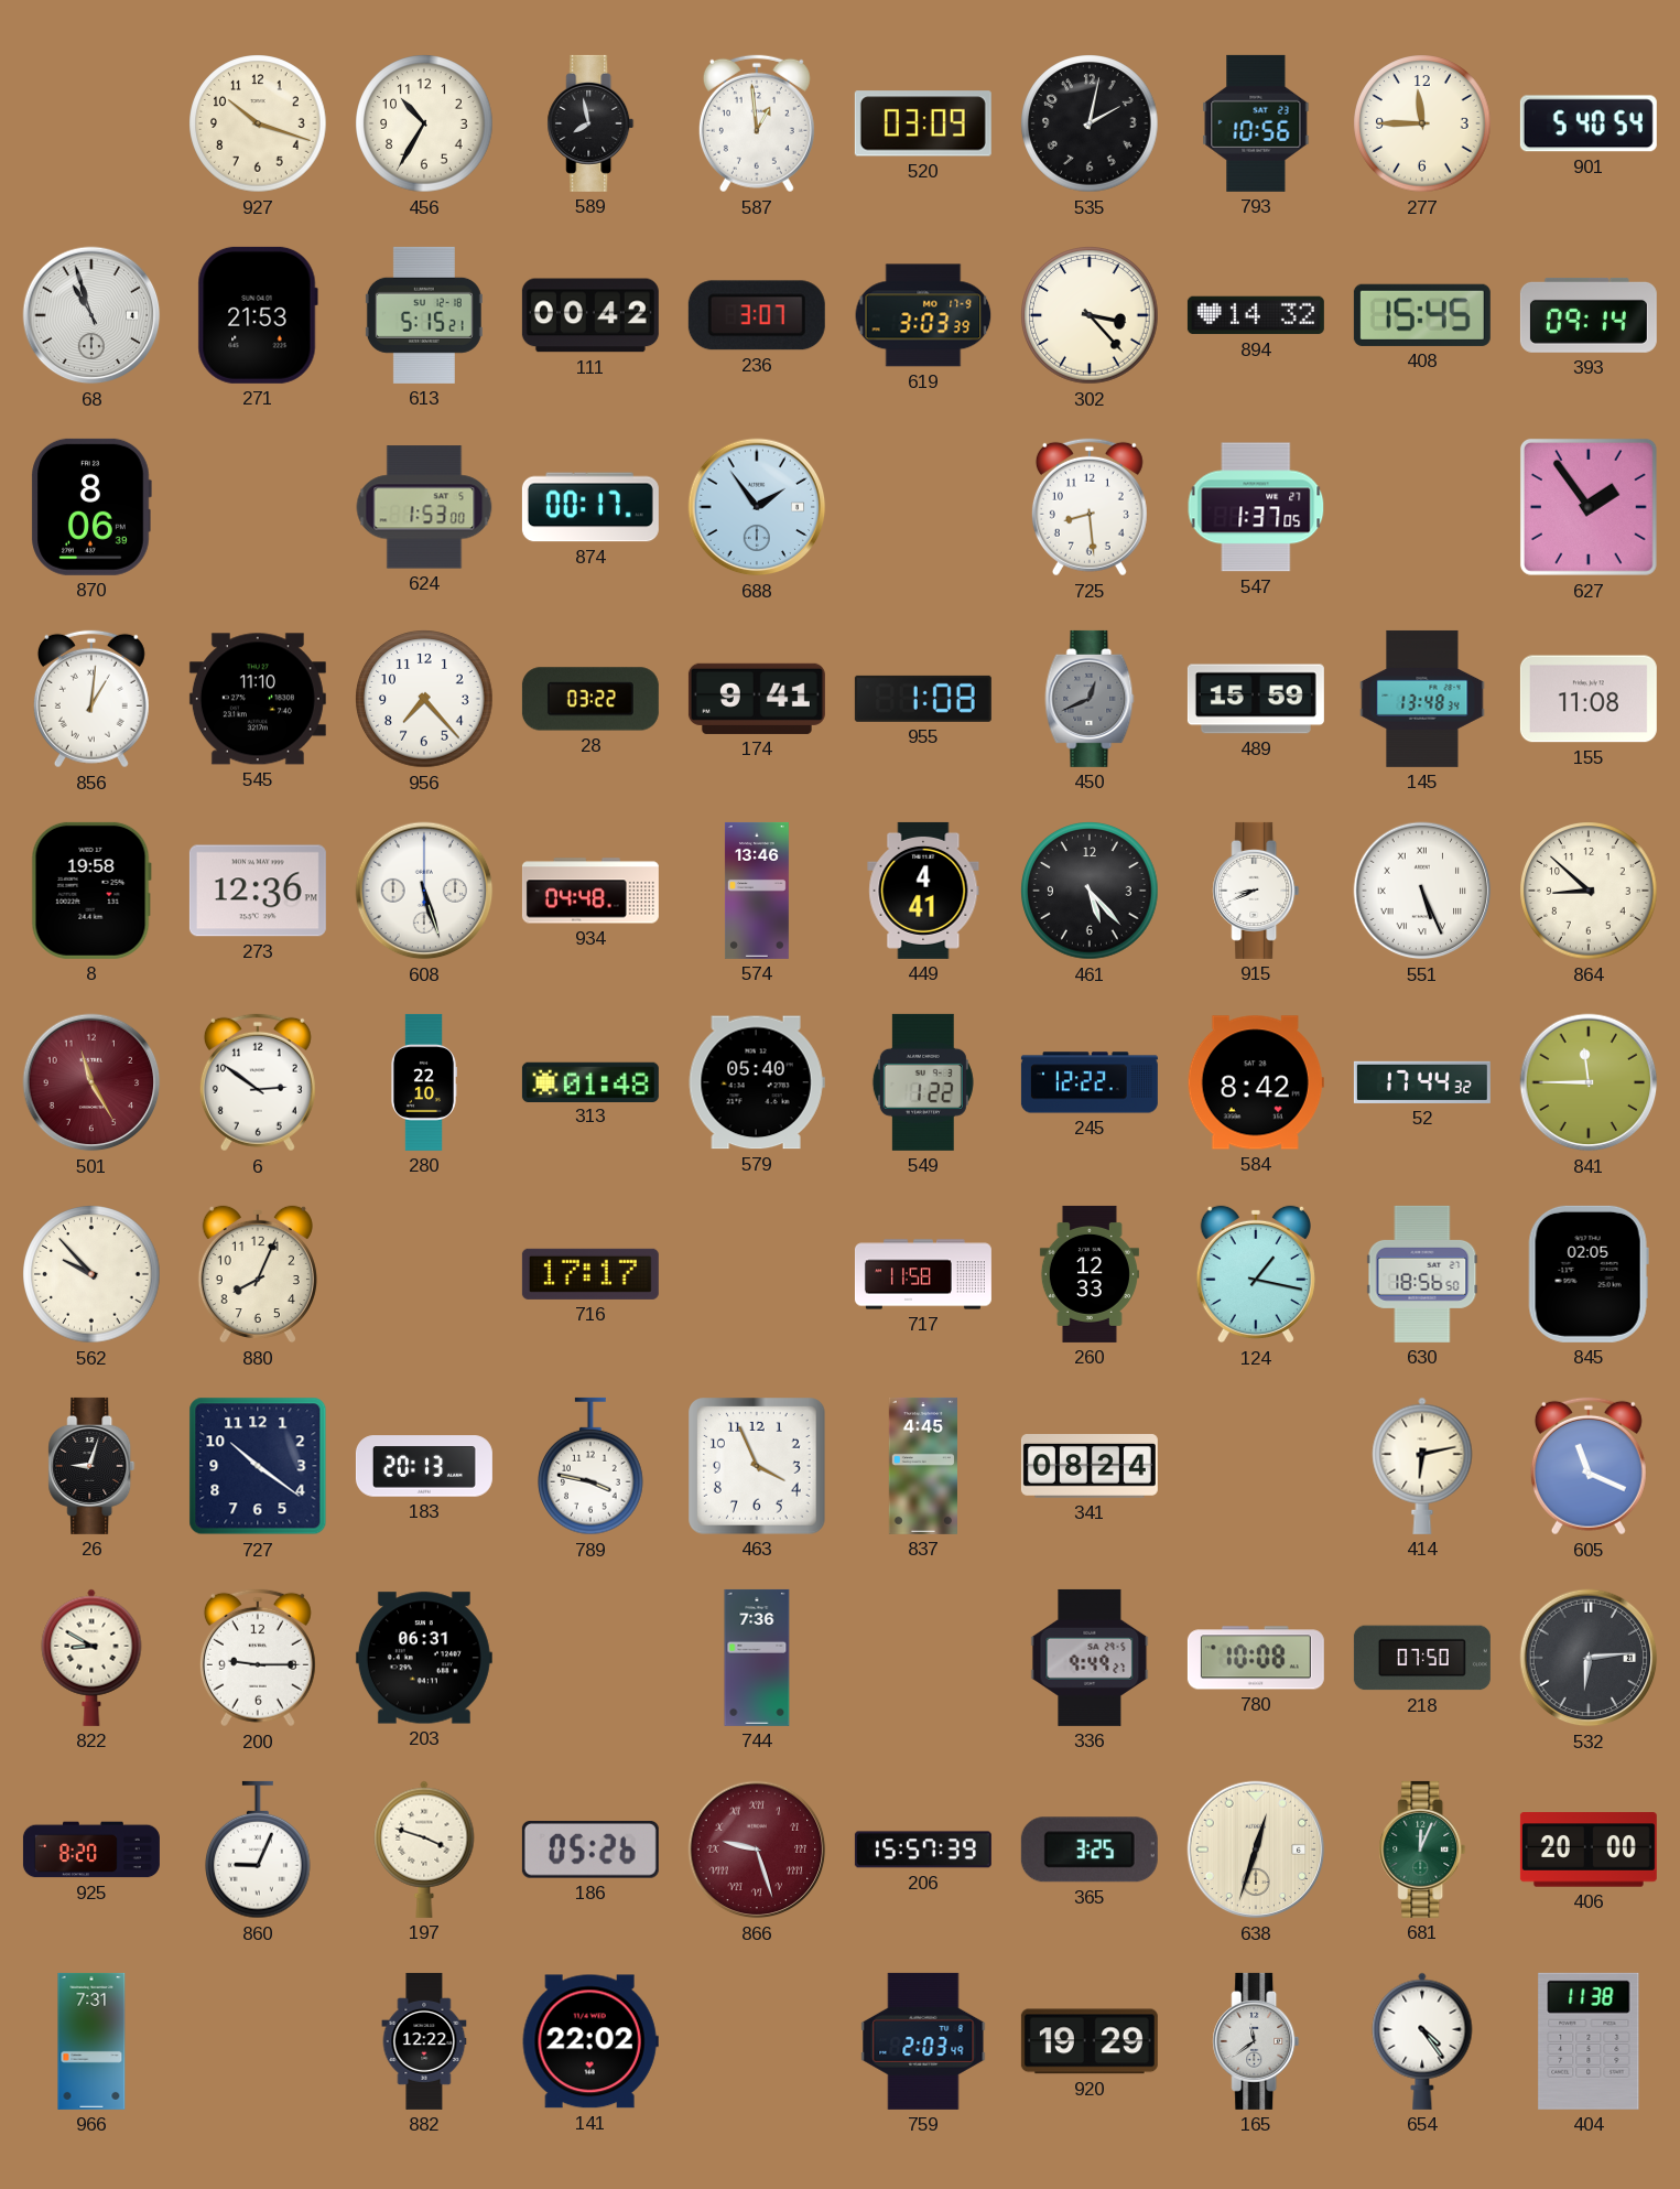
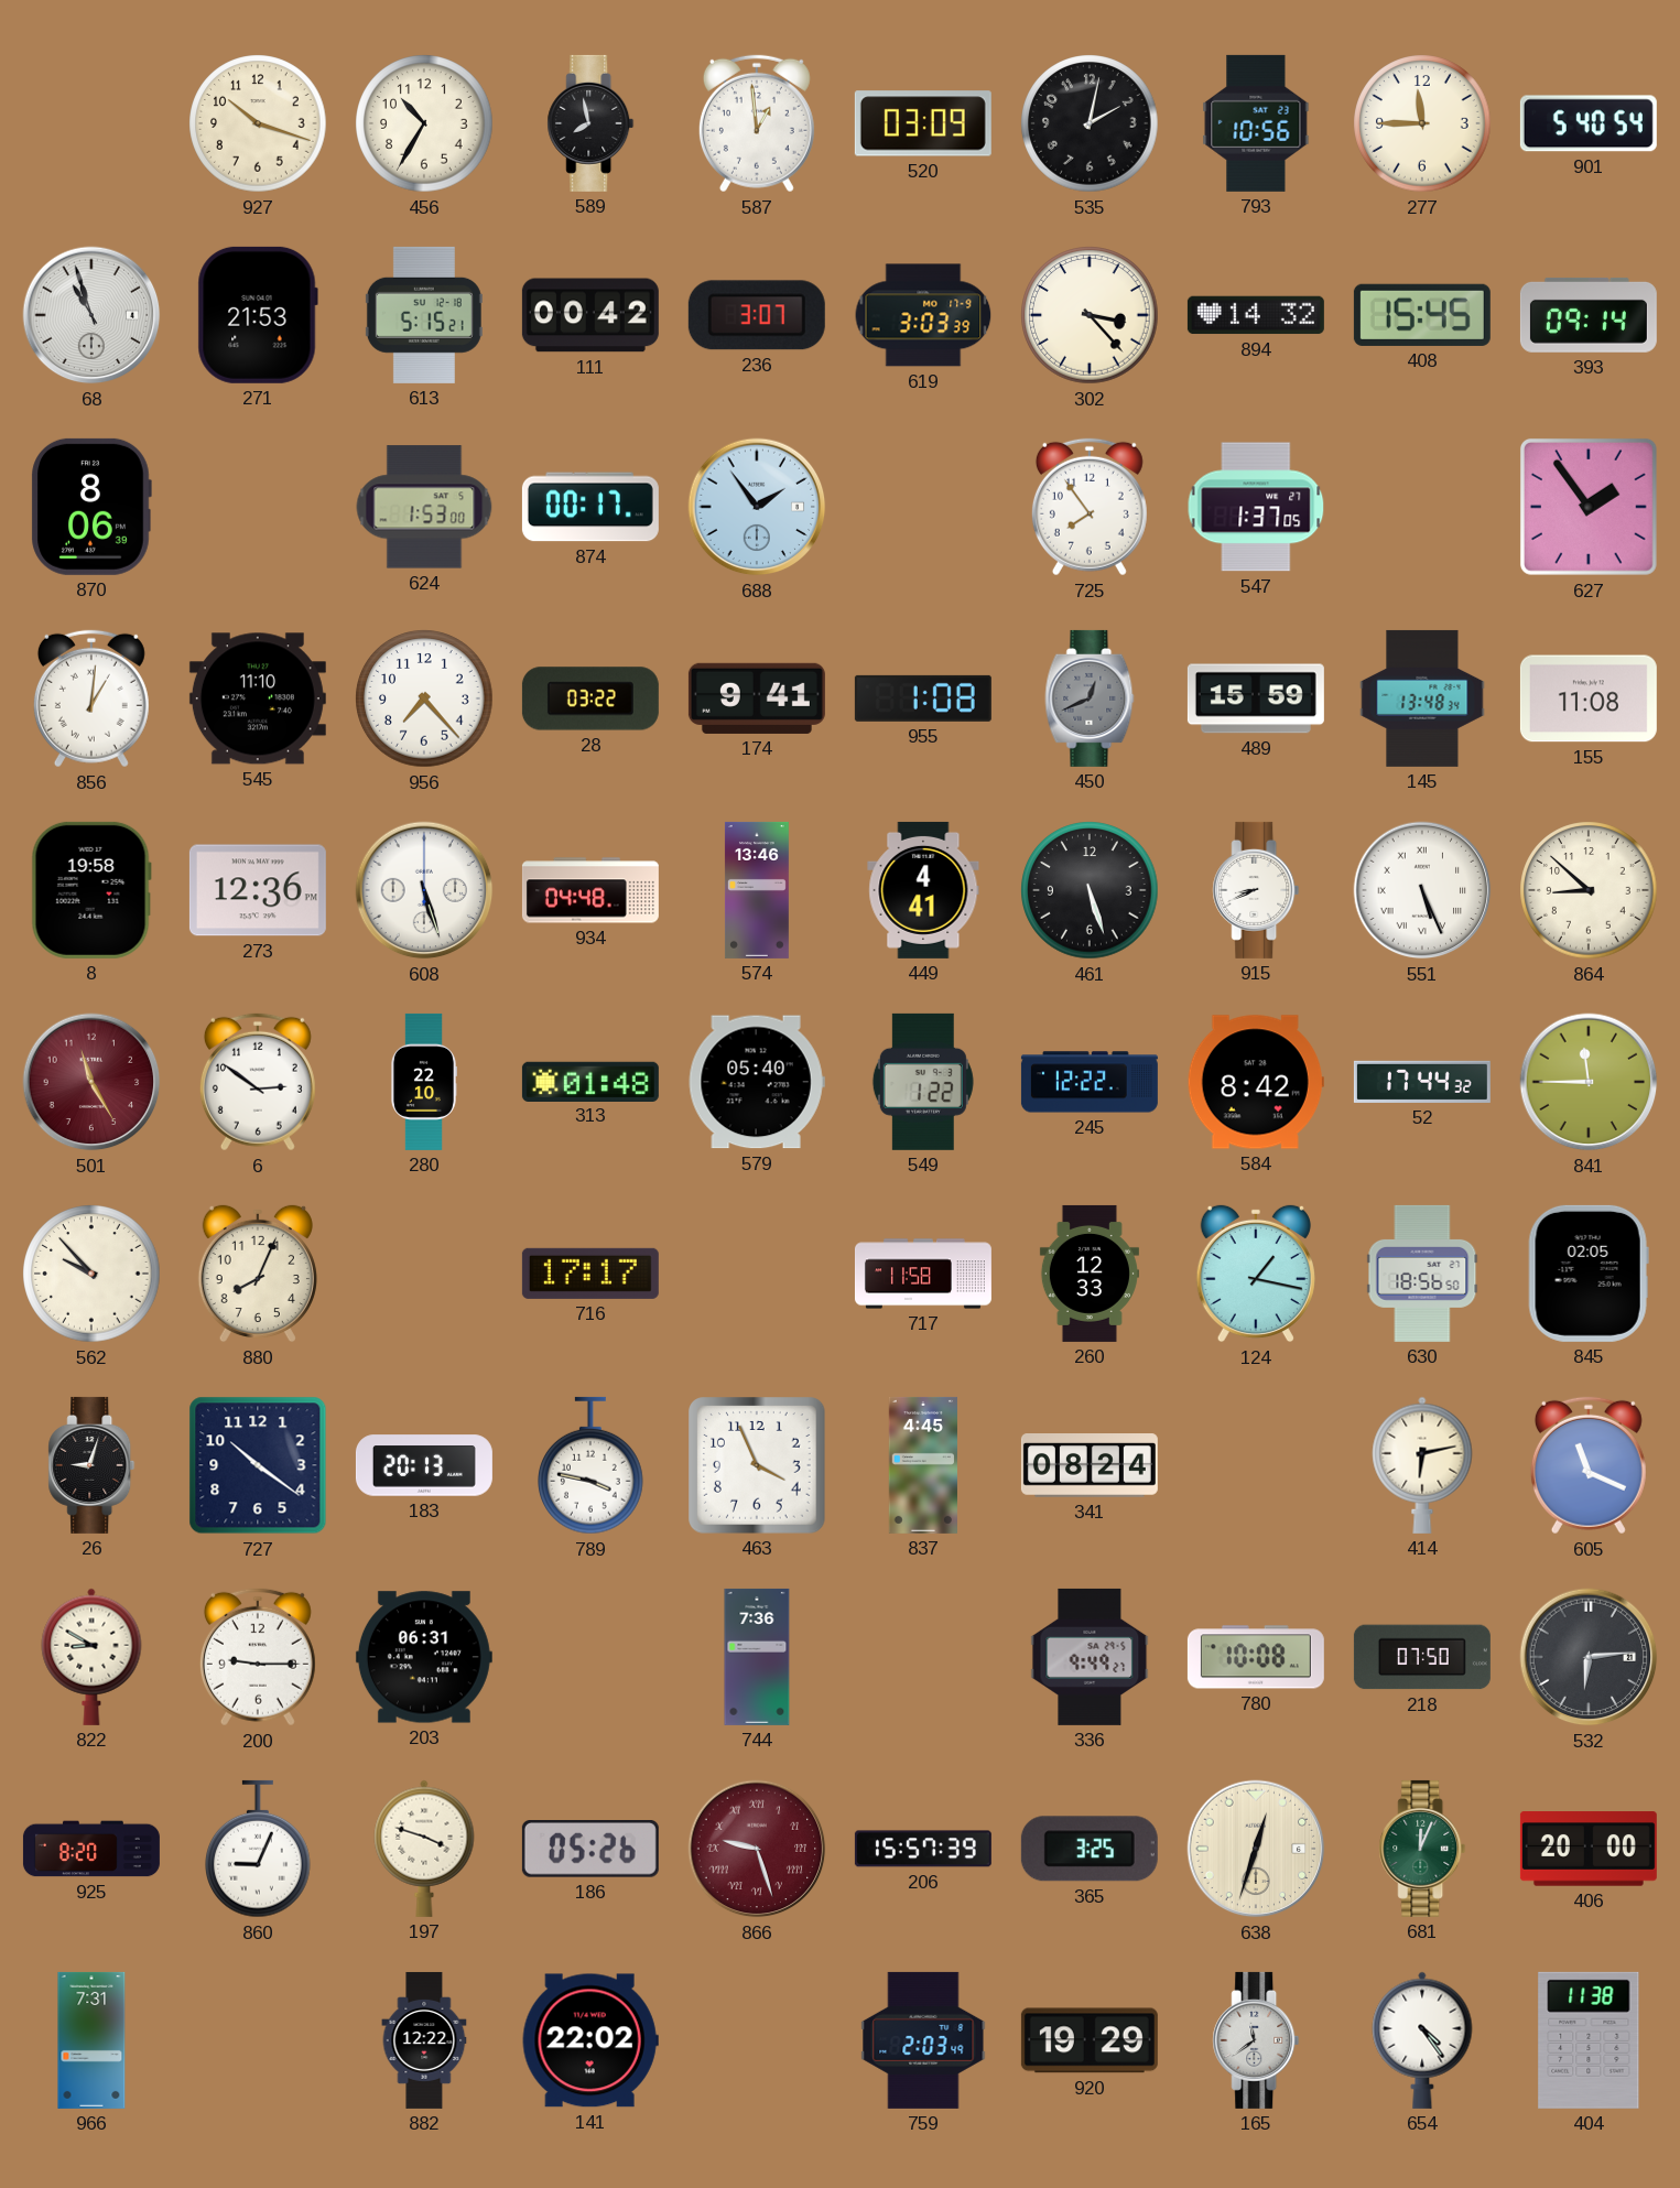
725: 8:29 -> 7:54 (1090, 507)
461: 5:23 -> 5:27 (1090, 890)
